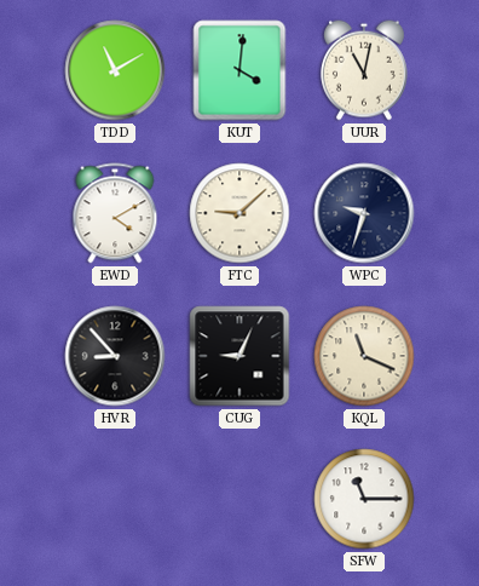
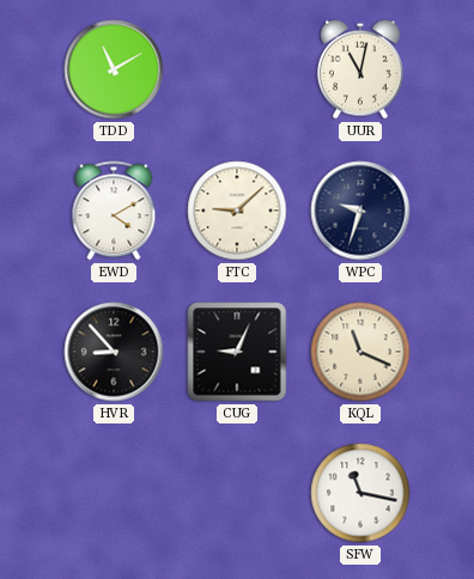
KUT: 4:01 -> none (239, 70)
SFW: 11:15 -> 11:17 (360, 493)
